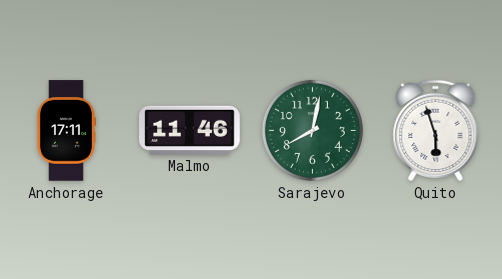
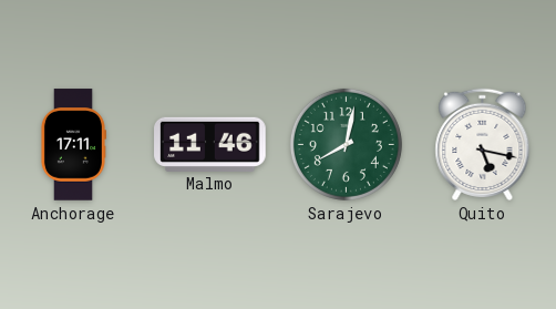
Quito: 5:57 -> 5:17 (483, 144)
